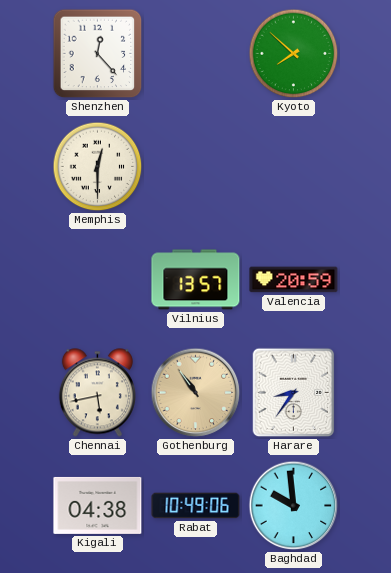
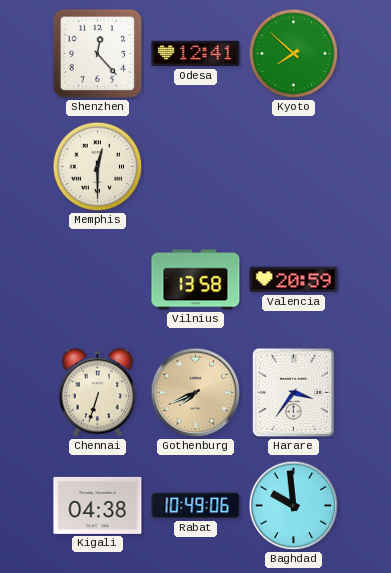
Odesa: none -> 12:41 (196, 54)
Vilnius: 13:57 -> 13:58 (196, 280)
Chennai: 5:43 -> 6:33 (97, 393)
Gothenburg: 10:54 -> 7:41 (196, 393)
Harare: 8:36 -> 3:36 (294, 393)
